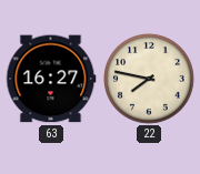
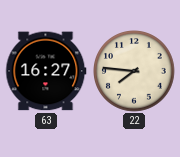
22: 7:47 -> 7:46 (135, 72)
